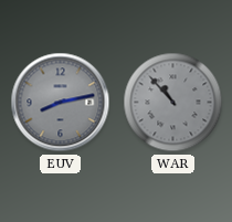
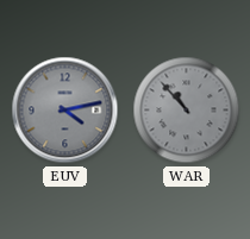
EUV: 8:13 -> 4:13 (65, 111)
